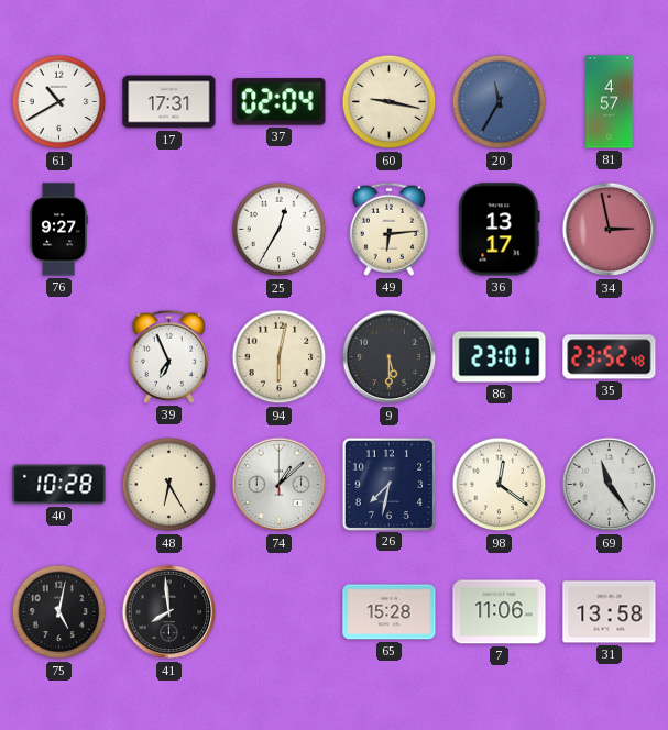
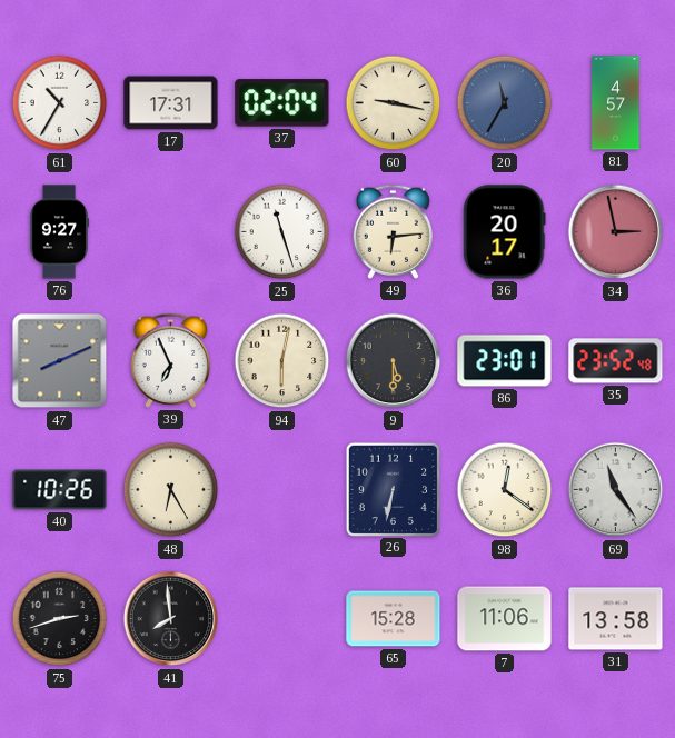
61: 10:40 -> 10:35 (60, 103)
25: 12:35 -> 11:27 (282, 232)
36: 13:17 -> 20:17 (505, 232)
47: none -> 8:11 (60, 361)
40: 10:28 -> 10:26 (60, 490)
74: 1:08 -> none (280, 485)
26: 7:32 -> 6:32 (393, 489)
75: 5:02 -> 2:42 (60, 619)
